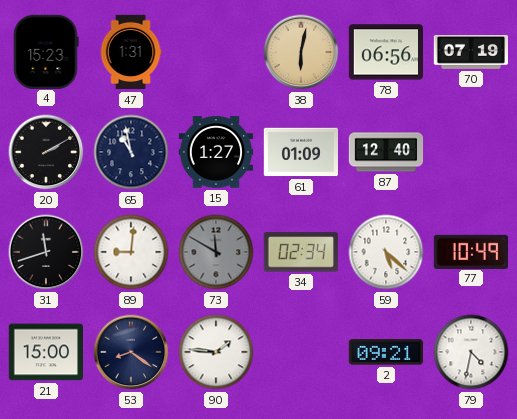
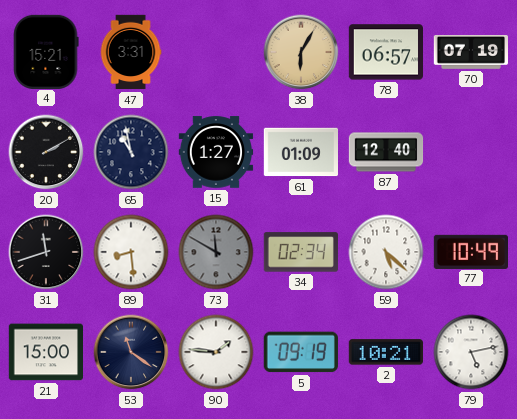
4: 15:23 -> 15:21 (46, 51)
47: 1:31 -> 3:31 (131, 52)
38: 6:02 -> 6:05 (301, 52)
78: 06:56 -> 06:57 (385, 52)
89: 9:01 -> 8:29 (131, 252)
53: 8:21 -> 11:21 (131, 352)
5: none -> 09:19 (301, 352)
2: 09:21 -> 10:21 (385, 352)
79: 4:32 -> 5:13 (471, 352)
